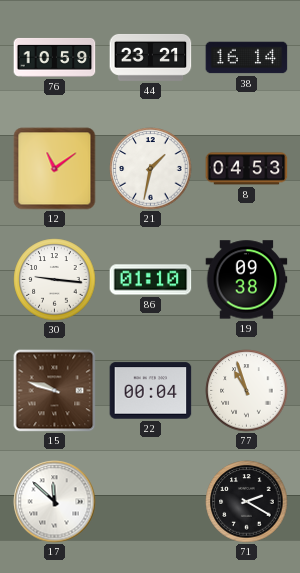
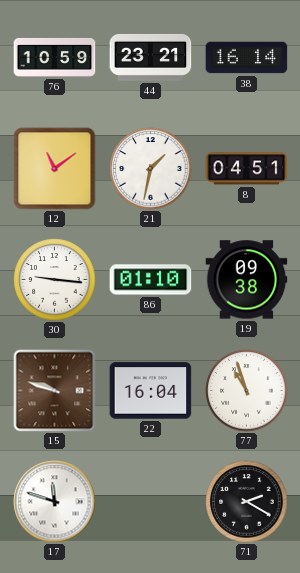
8: 04:53 -> 04:51 (247, 169)
22: 00:04 -> 16:04 (151, 391)
17: 11:52 -> 11:48 (55, 502)
